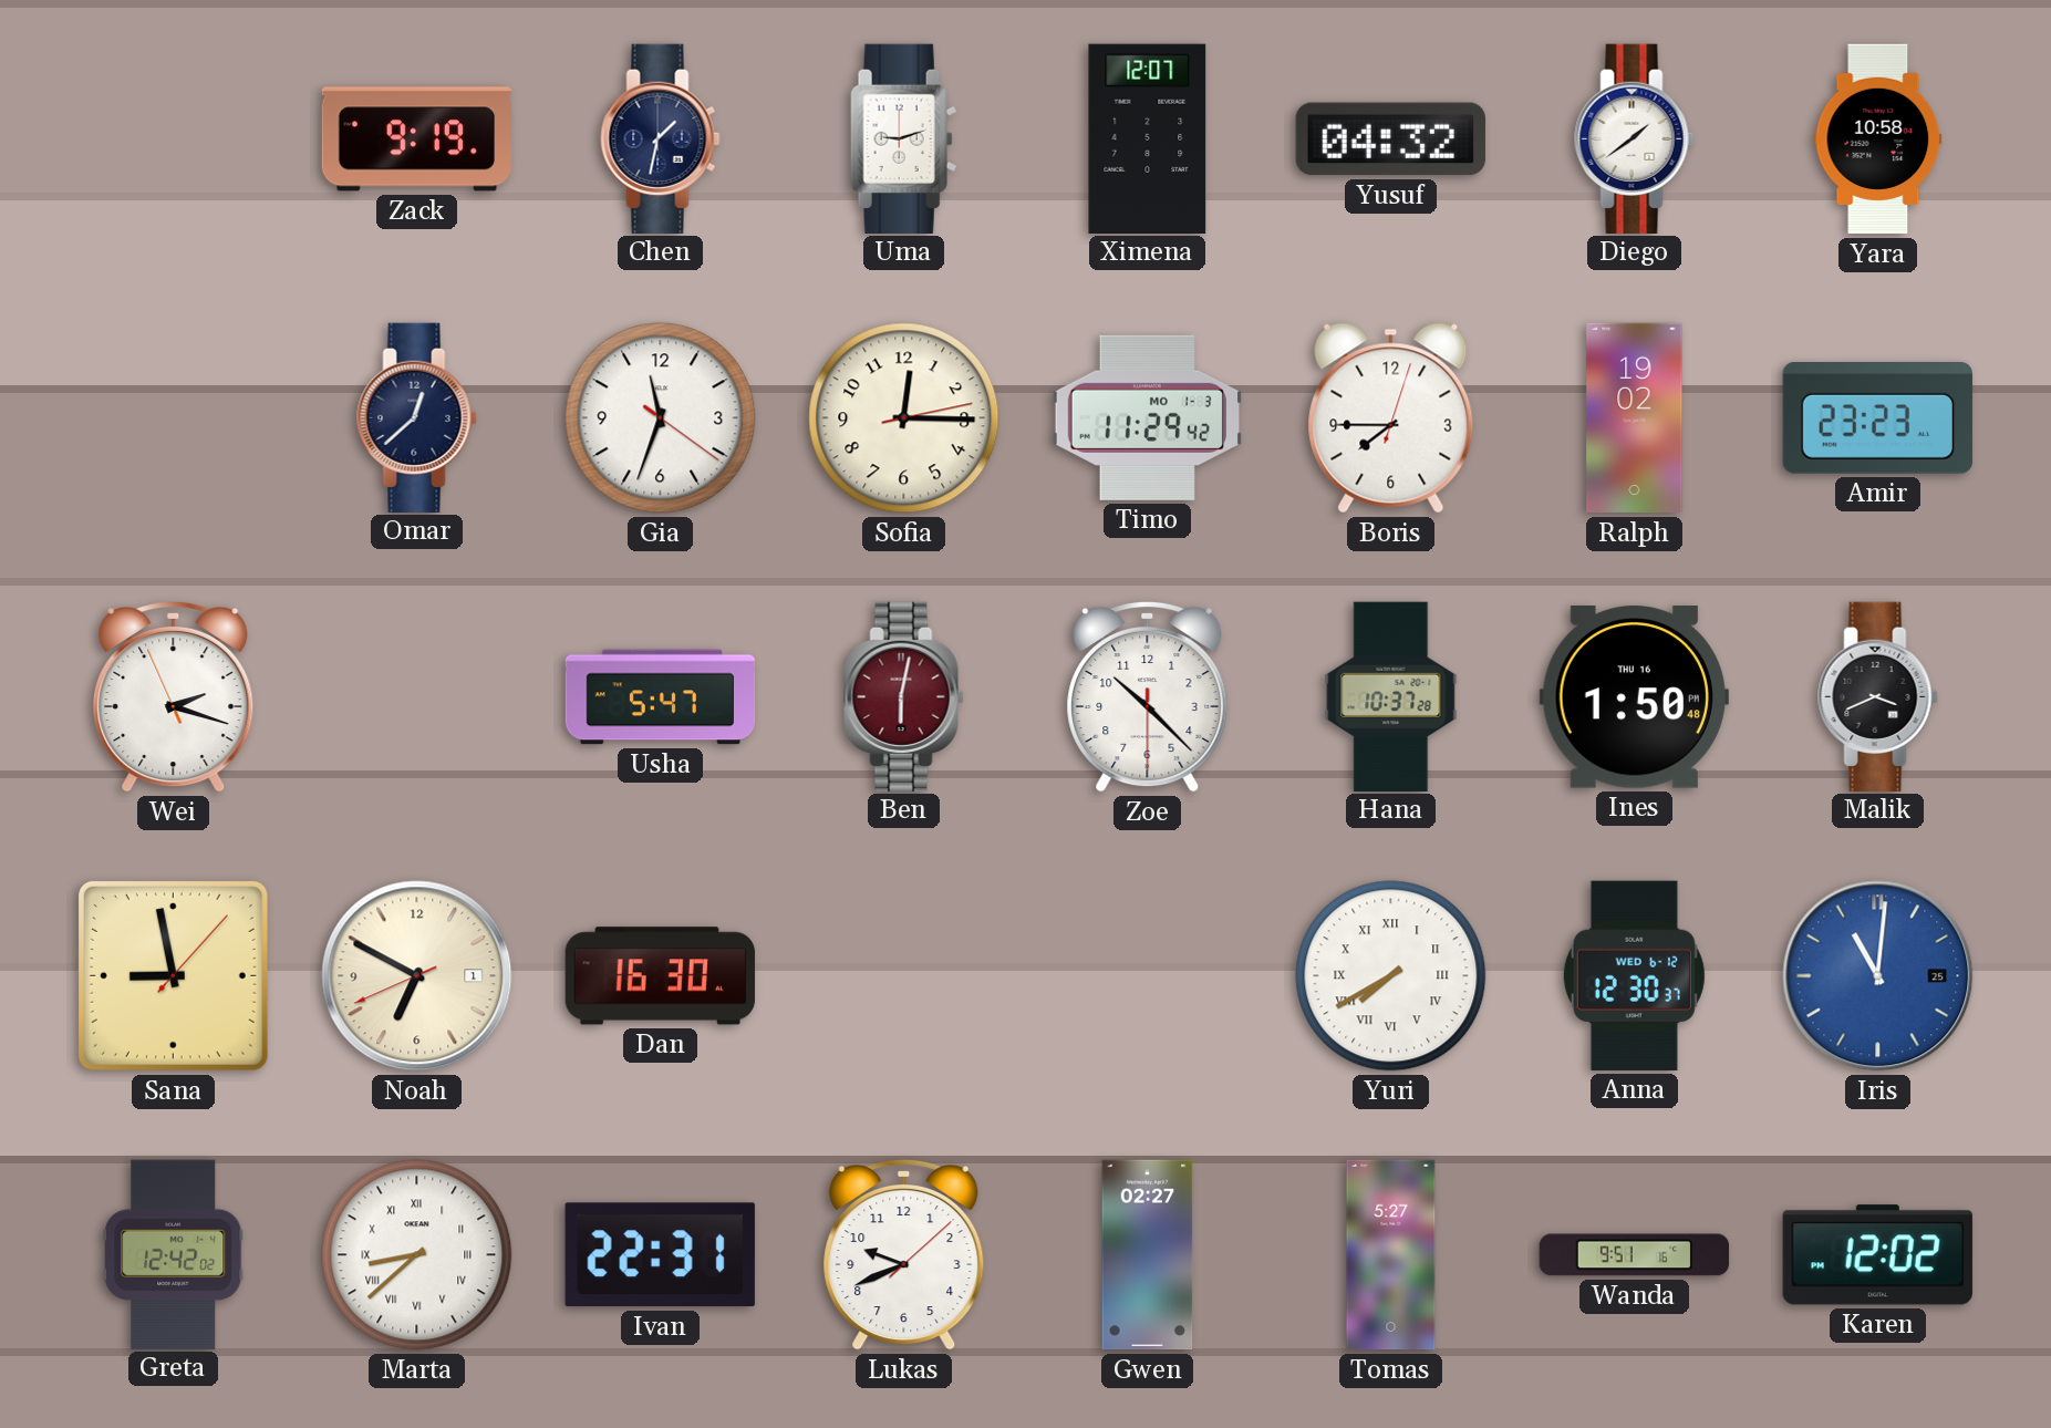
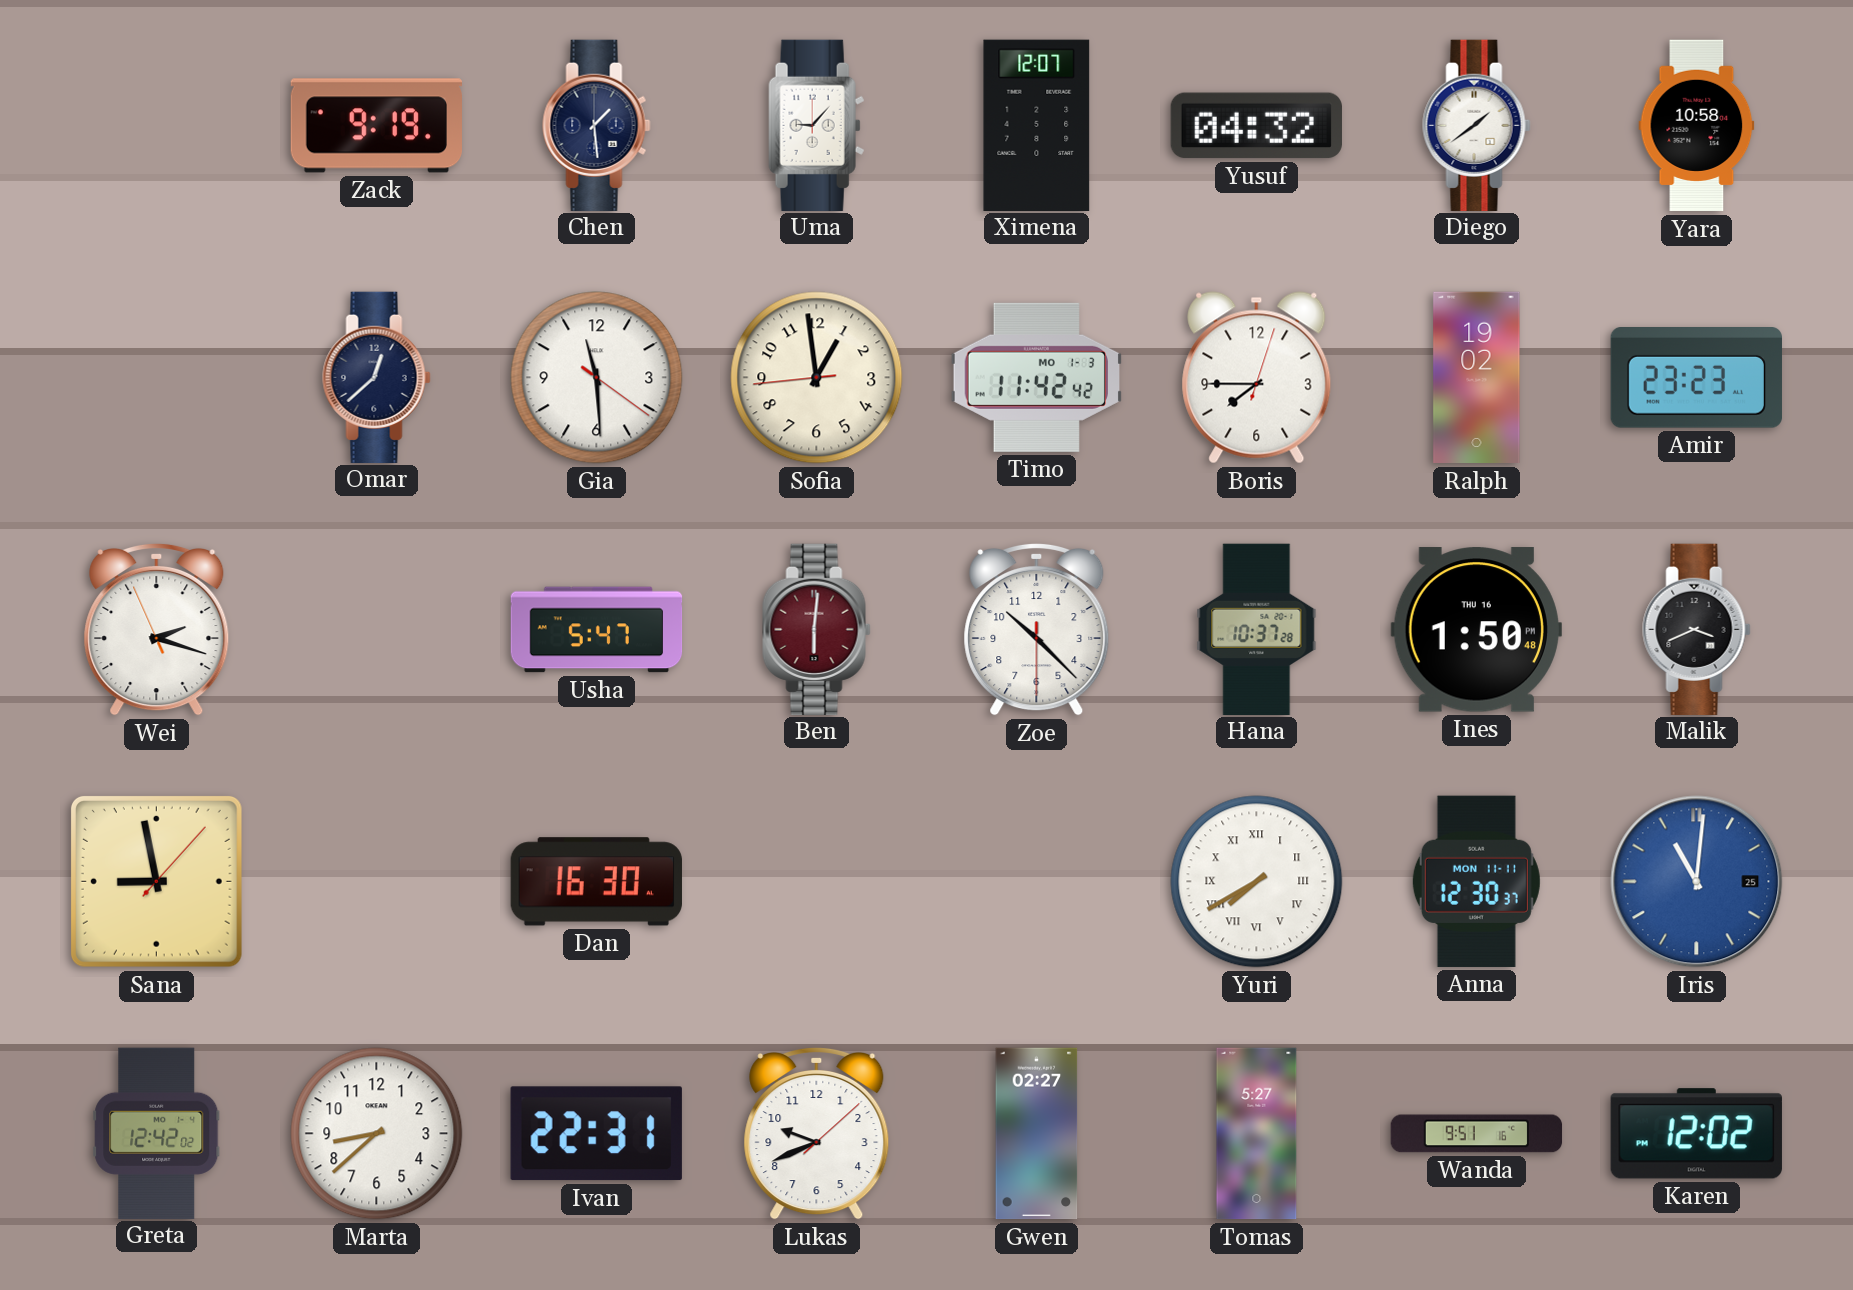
Chen: 1:32 -> 1:29 (597, 125)
Uma: 9:12 -> 9:07 (817, 125)
Gia: 11:33 -> 11:29 (597, 378)
Sofia: 12:15 -> 12:58 (817, 378)
Timo: 11:29 -> 11:42 (1036, 377)
Ben: 6:02 -> 6:01 (817, 629)
Noah: 6:49 -> none (417, 976)
Anna date: WED 6-12 -> MON 11-11 (1476, 881)
Marta numerals: Roman -> Arabic (377, 1134)
